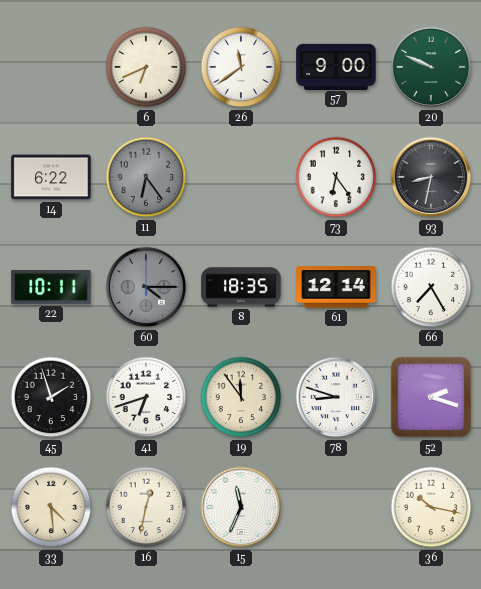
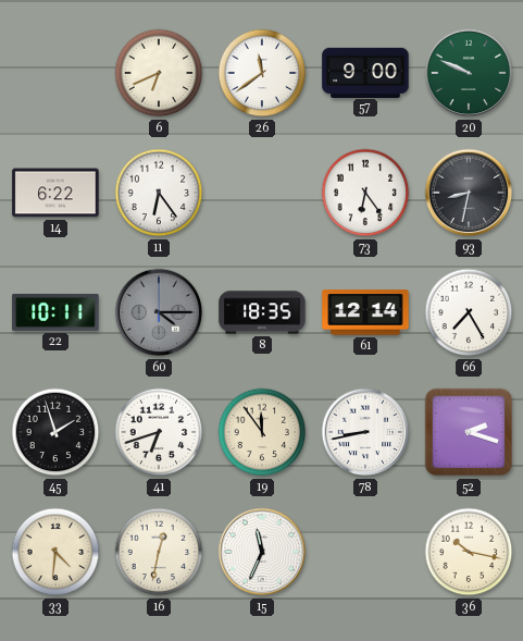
11 dial: grey -> white (159, 193)
78: 8:48 -> 8:43 (365, 432)
33: 4:29 -> 4:31 (55, 552)
